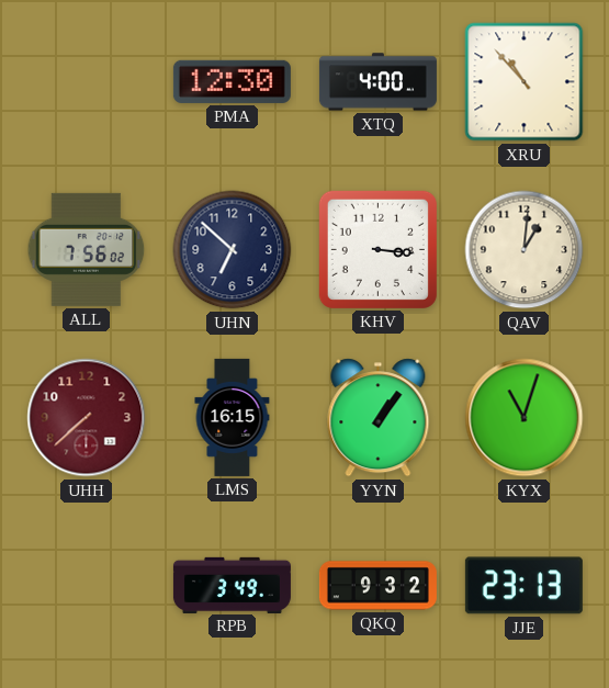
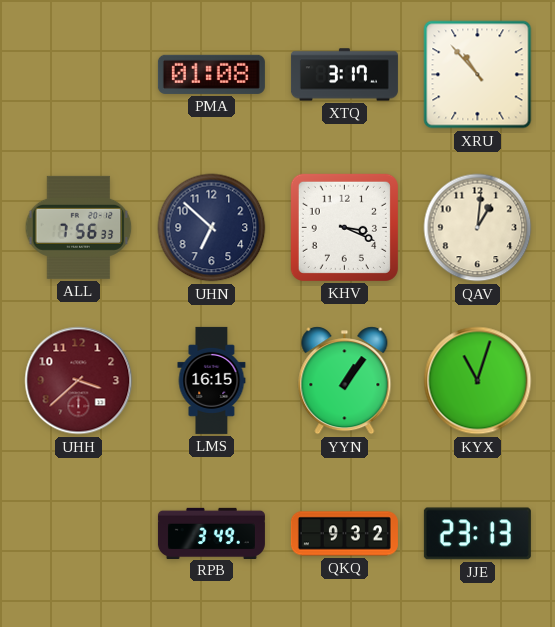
PMA: 12:30 -> 01:08 (211, 74)
XTQ: 4:00 -> 3:17 (344, 75)
ALL: 7:56:02 -> 7:56:33 (79, 227)
KHV: 3:16 -> 3:19 (344, 227)
UHH: 7:38 -> 3:38 (79, 381)
